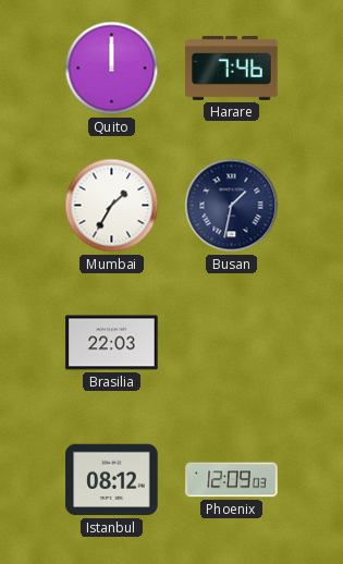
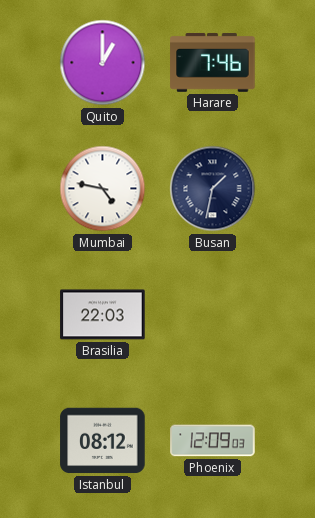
Quito: 12:00 -> 1:00 (103, 63)
Mumbai: 1:35 -> 4:47 (103, 189)
